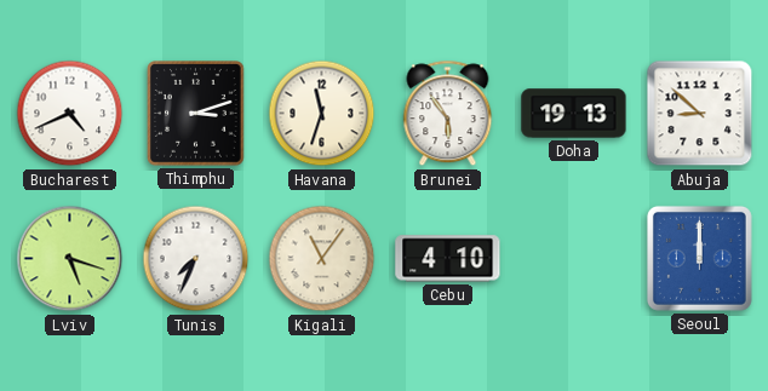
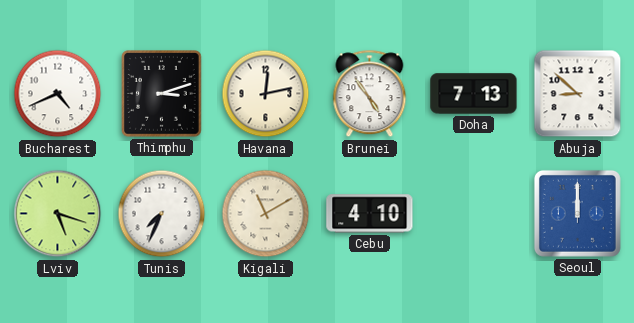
Havana: 11:33 -> 12:13 (266, 94)
Brunei: 5:54 -> 4:54 (370, 94)
Doha: 19:13 -> 7:13 (474, 94)
Kigali: 11:06 -> 11:10 (266, 214)
